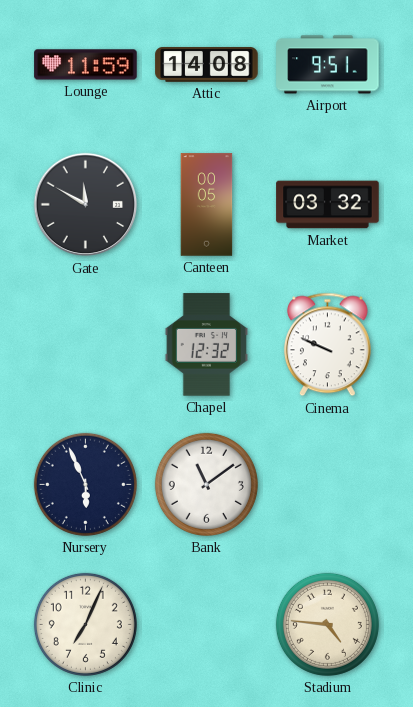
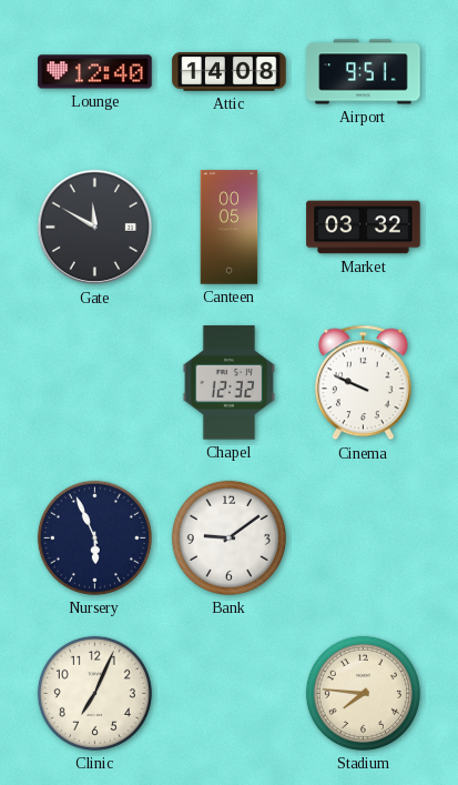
Lounge: 11:59 -> 12:40 (95, 72)
Bank: 11:09 -> 9:09 (228, 537)
Stadium: 4:46 -> 7:46 (363, 693)
